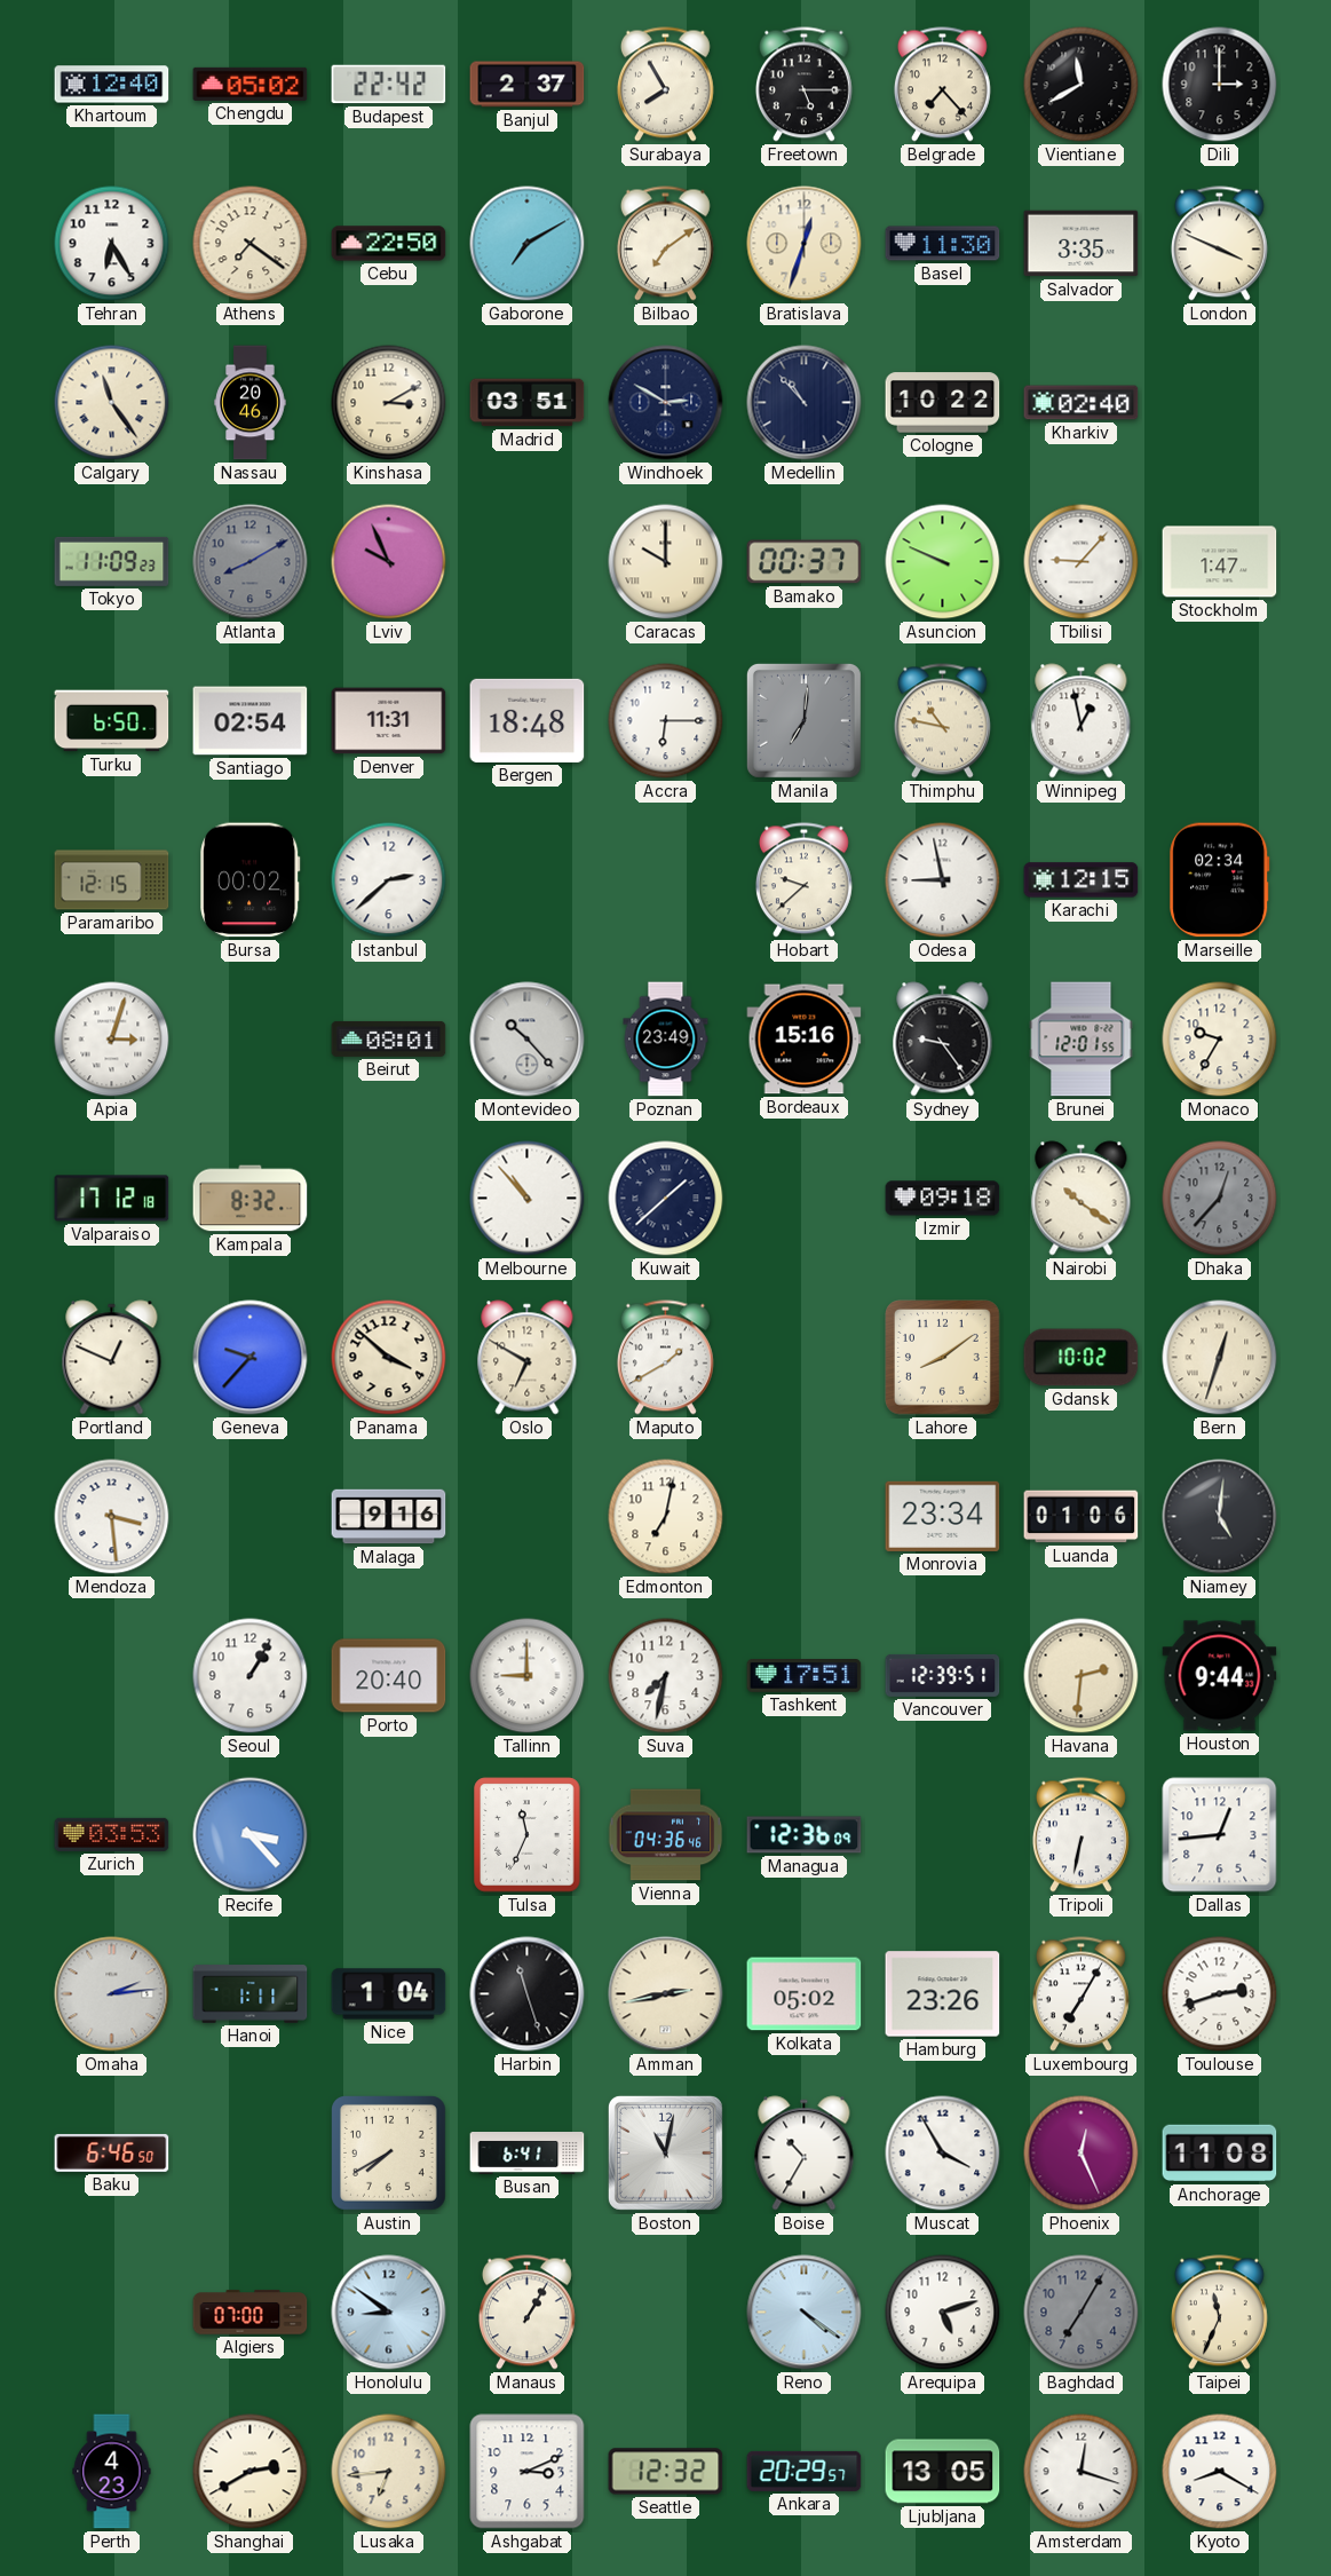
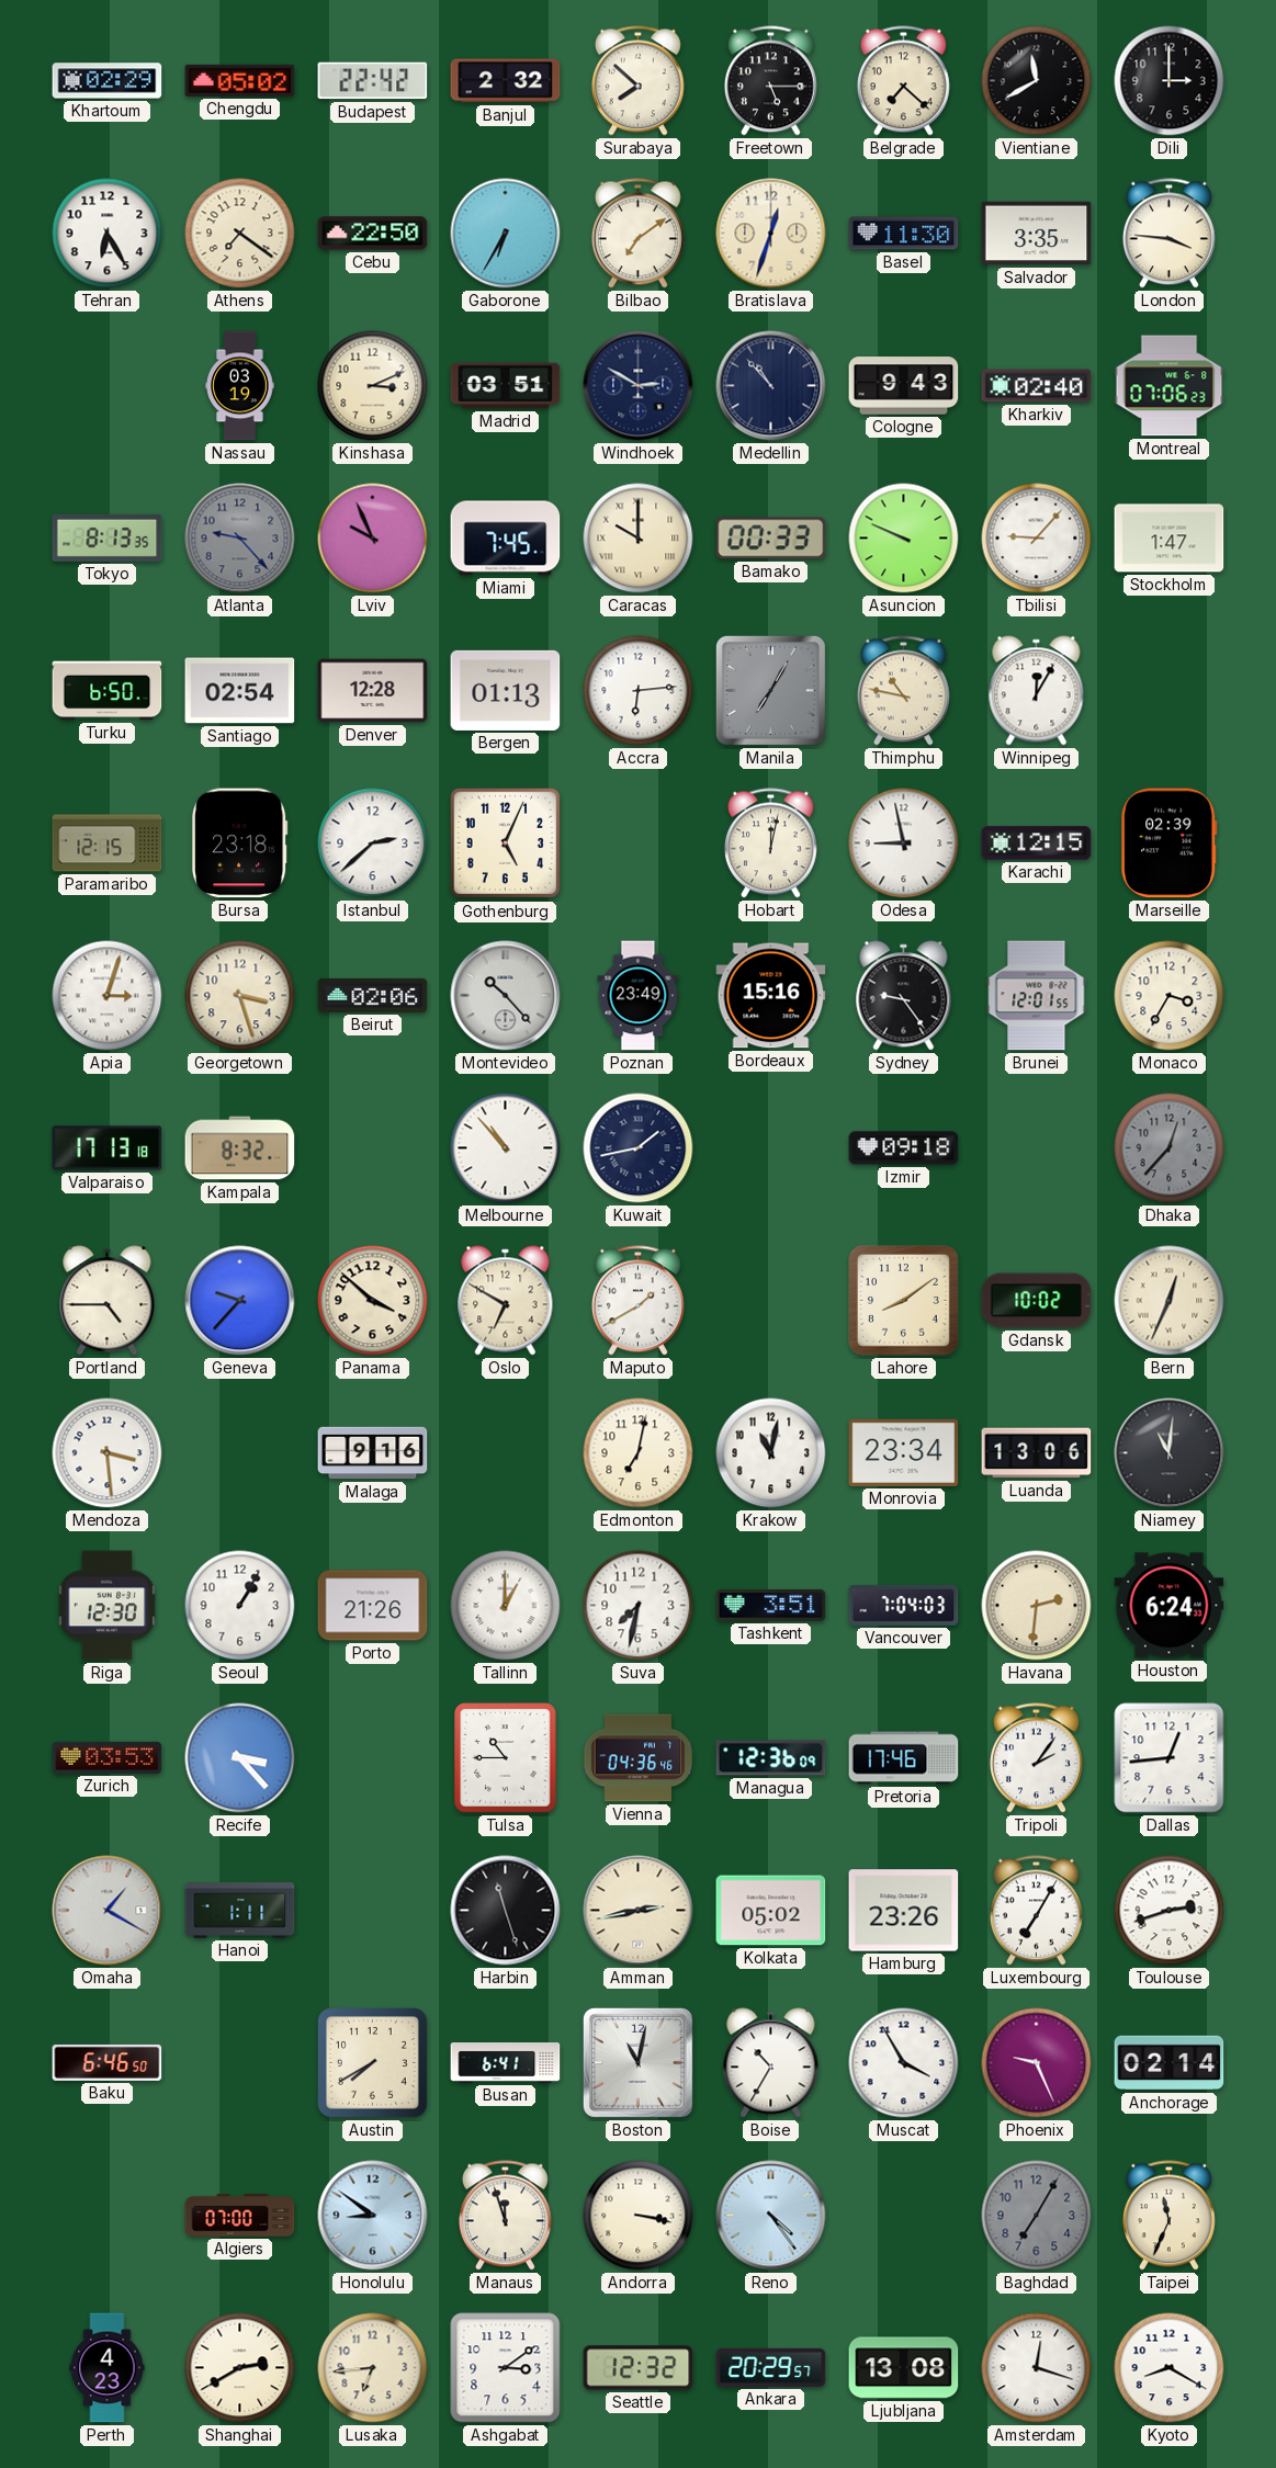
Khartoum: 12:40 -> 02:29 (108, 81)
Banjul: 2:37 -> 2:32 (506, 81)
Surabaya: 7:55 -> 7:52 (637, 81)
Belgrade: 7:23 -> 7:22 (903, 81)
Gaborone: 7:10 -> 6:35 (506, 234)
London: 3:49 -> 3:46 (1168, 234)
Calgary: 11:24 -> none (112, 403)
Nassau: 20:46 -> 03:19 (240, 386)
Kinshasa: 3:10 -> 3:11 (373, 386)
Cologne: 10:22 -> 9:43 (904, 386)
Montreal: none -> 07:06 (1170, 386)
Tokyo: 11:09 -> 8:13 (108, 537)
Atlanta: 8:10 -> 9:23 (240, 539)
Miami: none -> 7:45 (506, 539)
Bamako: 00:37 -> 00:33 (771, 539)
Denver: 11:31 -> 12:28 (373, 691)
Bergen: 18:48 -> 01:13 (506, 690)
Accra: 6:15 -> 6:14 (639, 691)
Manila: 7:01 -> 7:05 (770, 690)
Winnipeg: 12:58 -> 12:05 (1037, 691)
Bursa: 00:02 -> 23:18 (240, 844)
Gothenburg: none -> 5:04 (506, 844)
Hobart: 9:38 -> 12:02 (770, 844)
Marseille: 02:34 -> 02:39 (1170, 844)
Georgetown: none -> 3:27 (240, 996)
Beirut: 08:01 -> 02:06 (373, 995)
Monaco: 9:35 -> 3:35 (1170, 996)
Valparaiso: 17:12 -> 17:13 (108, 1148)
Kuwait: 1:38 -> 1:43 (639, 1148)
Nairobi: 10:21 -> none (1082, 1199)
Portland: 12:49 -> 4:45 (108, 1301)
Bern: 12:33 -> 12:34 (1170, 1301)
Krakow: none -> 11:02 (771, 1453)
Luanda: 01:06 -> 13:06 (1037, 1453)
Niamey: 5:01 -> 11:01 (1170, 1453)
Riga: none -> 12:30 (108, 1606)
Porto: 20:40 -> 21:26 (373, 1606)
Tallinn: 9:00 -> 1:00 (506, 1606)
Tashkent: 17:51 -> 3:51 (771, 1606)
Vancouver: 12:39 -> 7:04 (904, 1605)
Houston: 9:44 -> 6:24 (1170, 1606)
Tulsa: 11:34 -> 10:45 (506, 1758)
Pretoria: none -> 17:46 (904, 1758)
Tripoli: 6:32 -> 2:06 (1036, 1758)
Omaha: 2:14 -> 1:20 (108, 1911)
Nice: 1:04 -> none (389, 1994)
Phoenix: 12:26 -> 9:26 (1037, 2063)
Anchorage: 11:08 -> 02:14 (1170, 2063)
Manaus: 1:05 -> 11:57 (505, 2216)
Andorra: none -> 3:17 (639, 2216)
Reno: 4:21 -> 4:24 (771, 2216)
Arequipa: 5:12 -> none (943, 2313)
Ashgabat: 3:11 -> 3:09 (506, 2368)
Ljubljana: 13:05 -> 13:08 (904, 2368)
